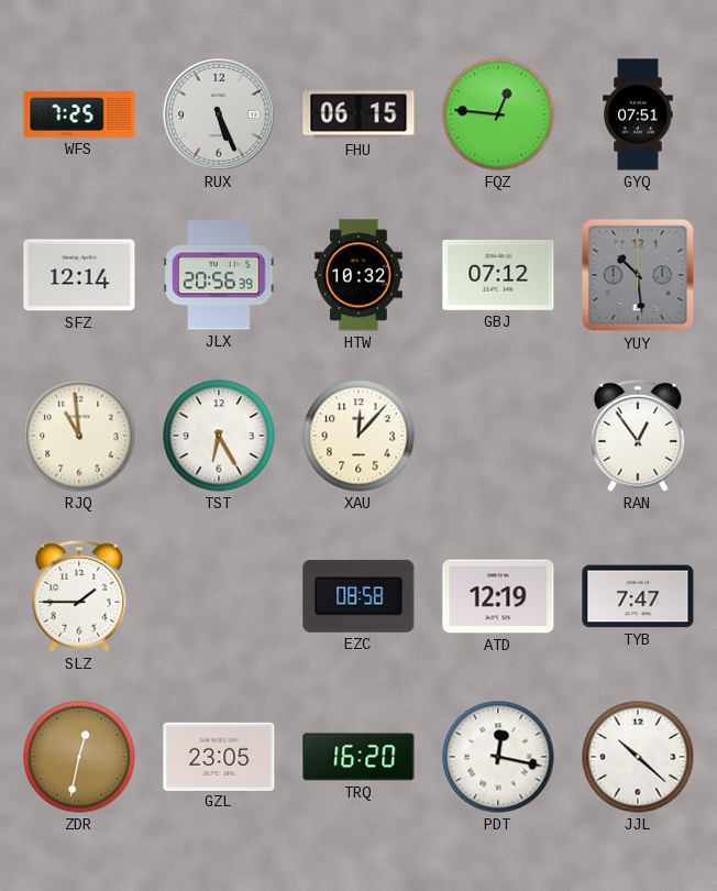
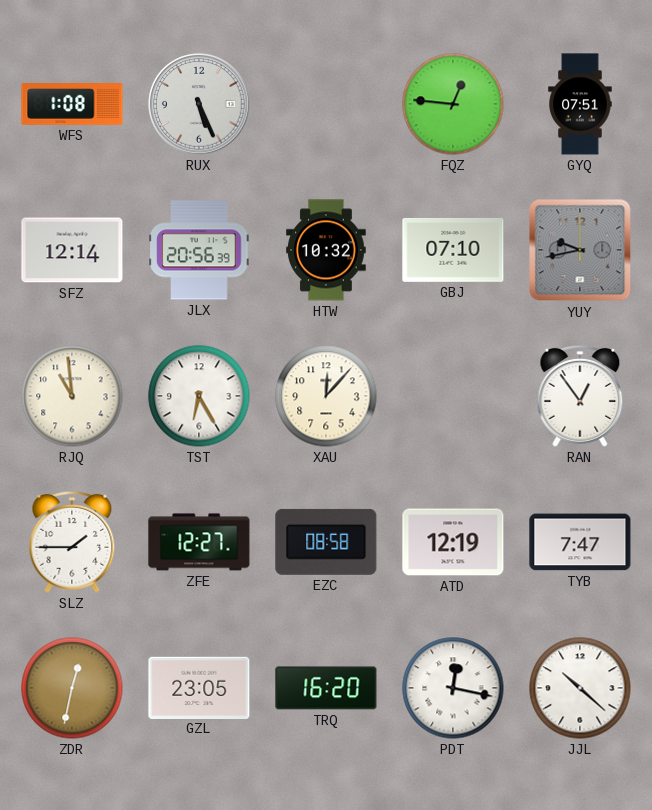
WFS: 7:25 -> 1:08 (72, 105)
FHU: 06:15 -> none (358, 114)
GBJ: 07:12 -> 07:10 (453, 250)
YUY: 10:29 -> 9:43 (580, 250)
ZFE: none -> 12:27 (199, 542)
